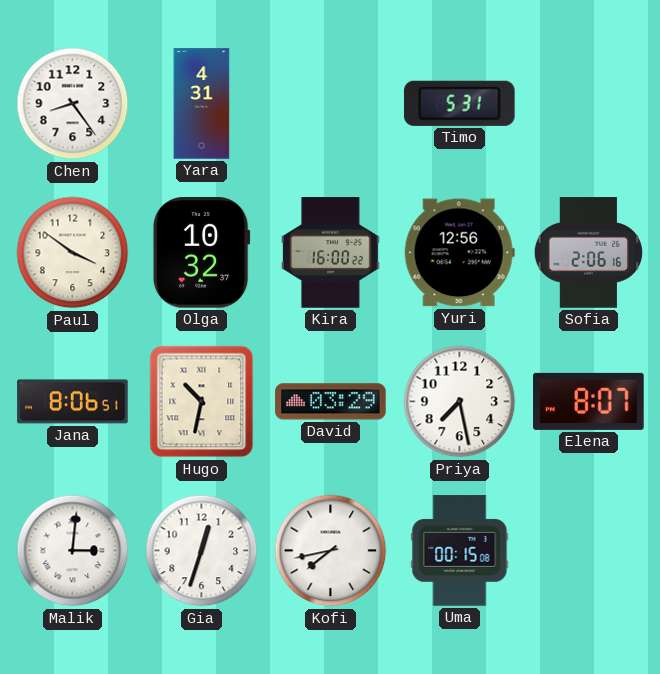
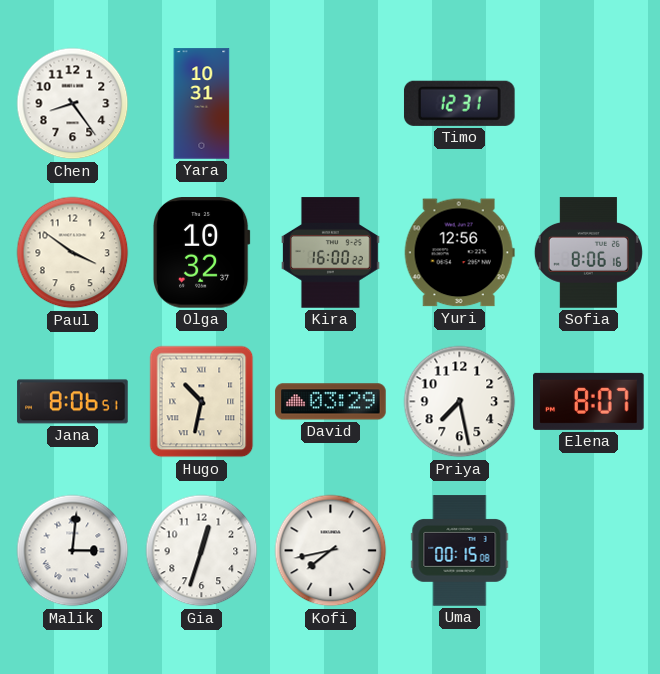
Yara: 4:31 -> 10:31 (202, 104)
Timo: 5:31 -> 12:31 (459, 103)
Sofia: 2:06 -> 8:06 (588, 253)
